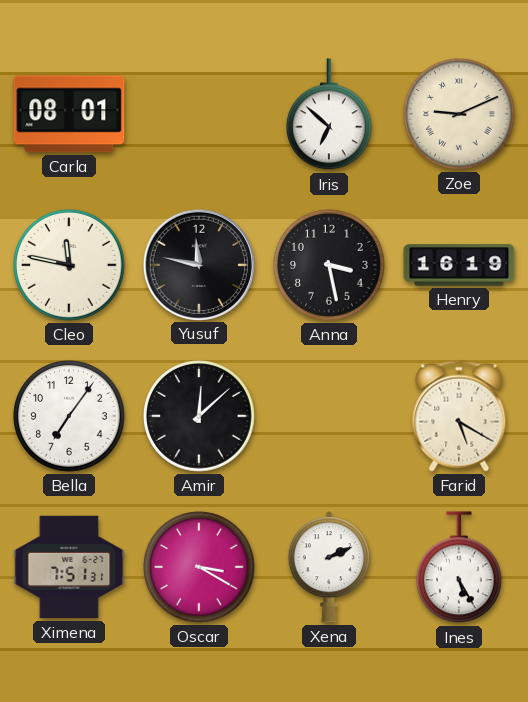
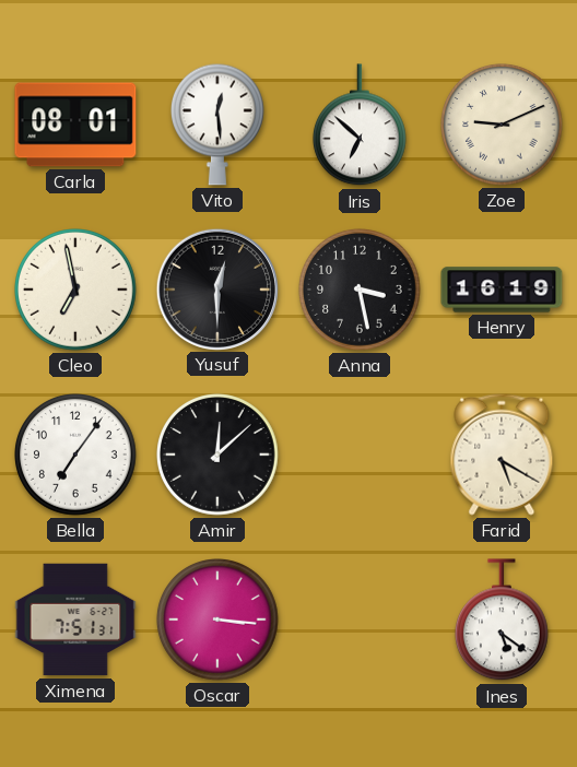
Vito: none -> 12:29 (219, 125)
Cleo: 11:47 -> 6:58 (75, 291)
Yusuf: 11:47 -> 12:30 (216, 288)
Oscar: 3:20 -> 3:16 (217, 621)
Xena: 2:11 -> none (329, 567)
Ines: 5:25 -> 5:21 (503, 621)
